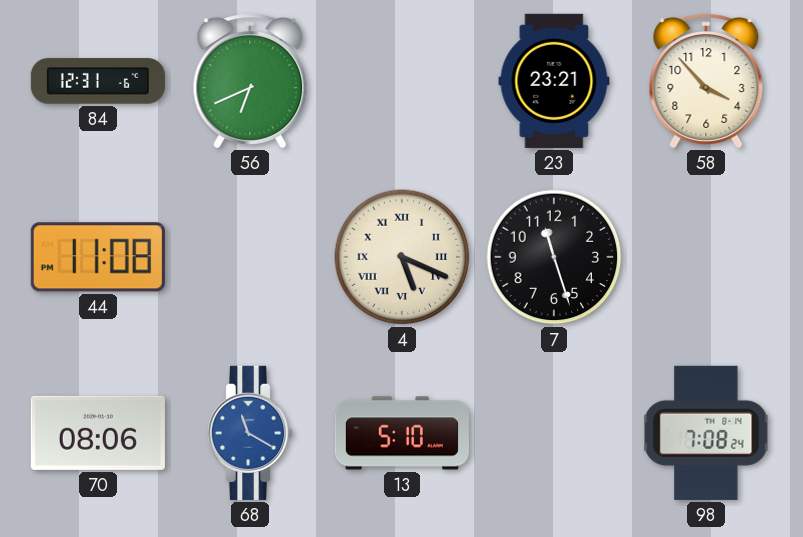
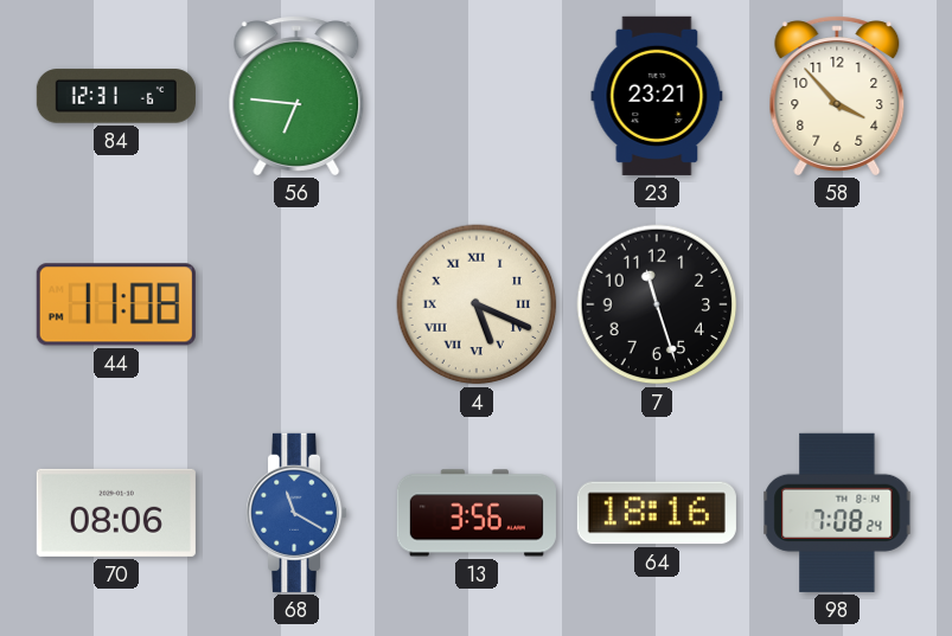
56: 6:41 -> 6:46 (296, 96)
13: 5:10 -> 3:56 (477, 513)
64: none -> 18:16 (657, 513)
